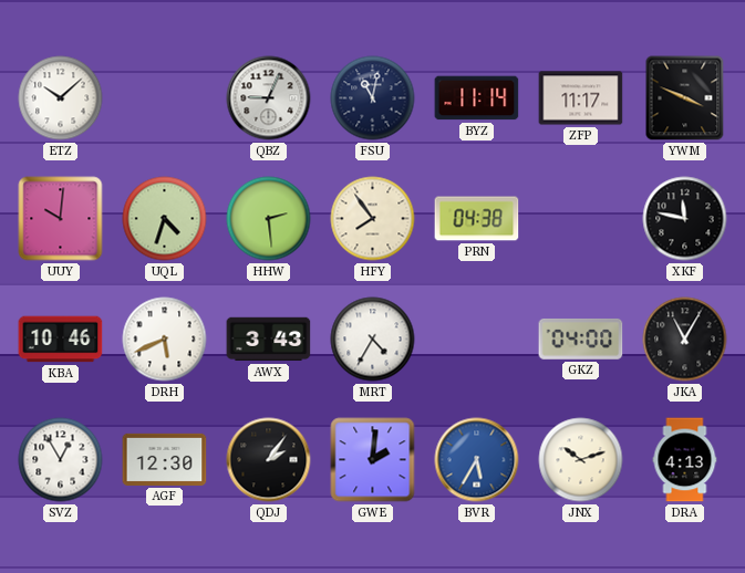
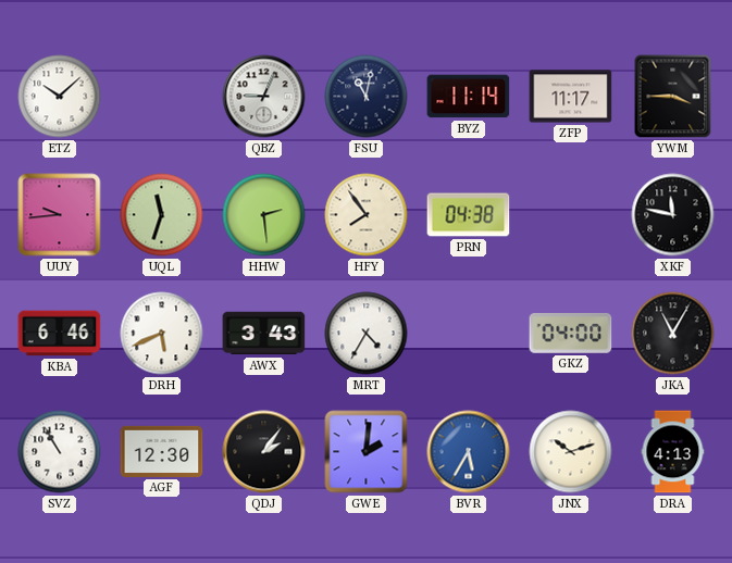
YWM: 3:49 -> 3:45 (673, 97)
UUY: 10:01 -> 9:44 (60, 215)
UQL: 4:33 -> 11:33 (162, 215)
KBA: 10:46 -> 6:46 (60, 334)
SVZ: 12:55 -> 10:55 (60, 452)
